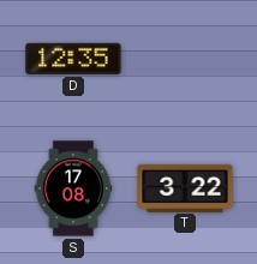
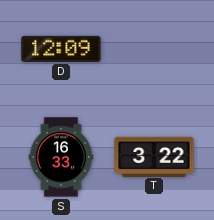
D: 12:35 -> 12:09 (61, 49)
S: 17:08 -> 16:33 (61, 157)
